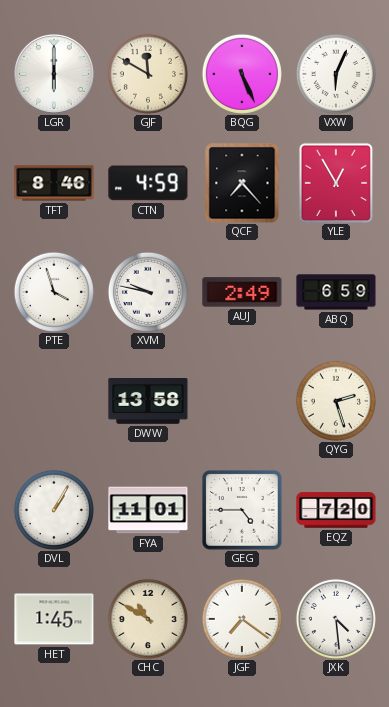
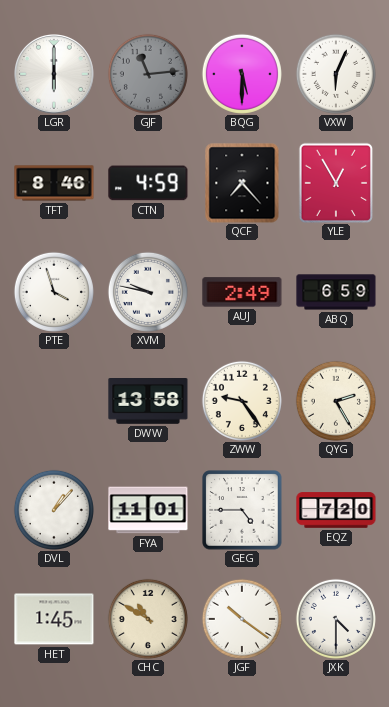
GJF: 11:50 -> 11:14 (148, 74)
GJF dial: cream -> grey (148, 74)
BQG: 5:26 -> 5:30 (242, 74)
ZWW: none -> 9:24 (242, 401)
QYG: 2:27 -> 2:25 (336, 401)
DVL: 1:05 -> 1:07 (54, 510)
JGF: 7:21 -> 10:21 (242, 619)
JXK: 4:29 -> 4:30 (336, 619)
